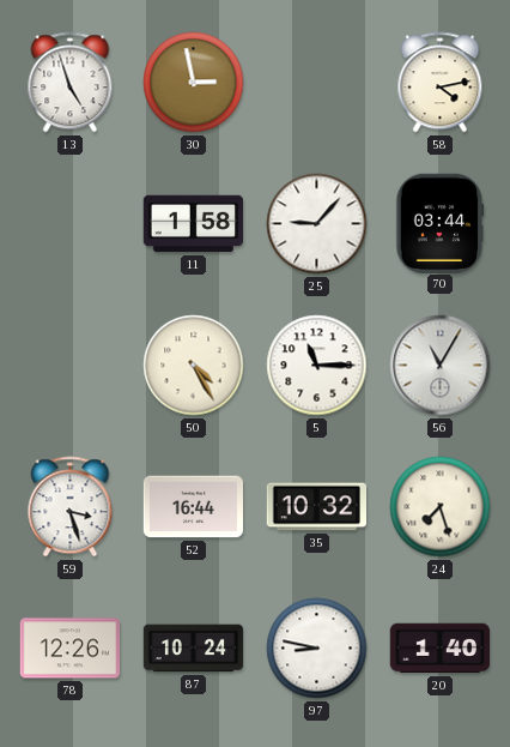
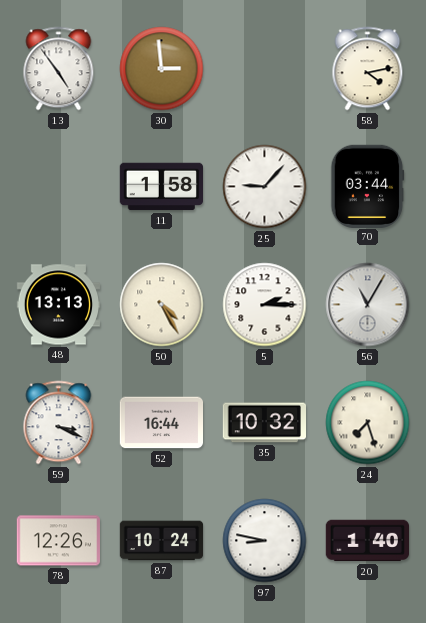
13: 4:57 -> 4:54 (59, 69)
30: 2:58 -> 2:59 (162, 69)
48: none -> 13:13 (59, 305)
5: 11:15 -> 2:15 (265, 305)
59: 3:27 -> 3:19 (59, 423)
